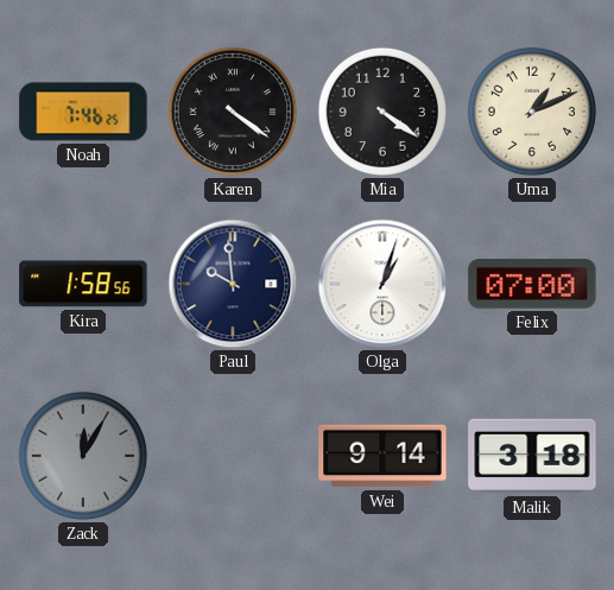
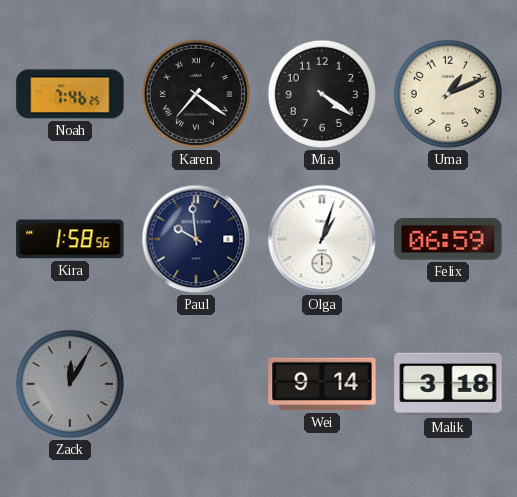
Karen: 4:21 -> 7:21 (196, 94)
Felix: 07:00 -> 06:59 (448, 239)
